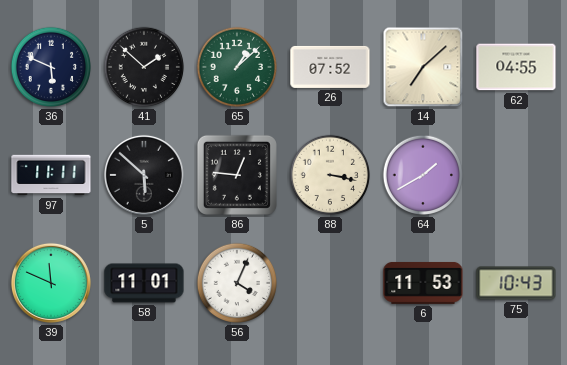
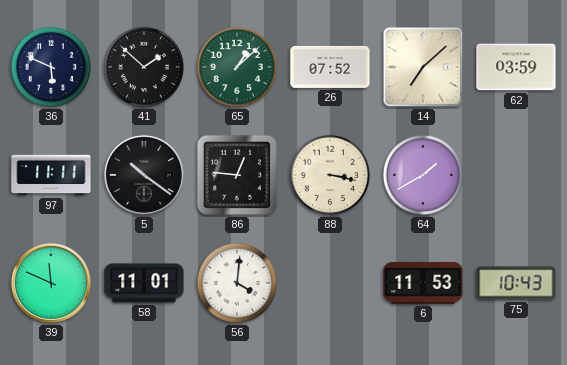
62: 04:55 -> 03:59 (516, 67)
5: 5:52 -> 10:21 (144, 175)
56: 4:04 -> 4:01 (237, 283)
